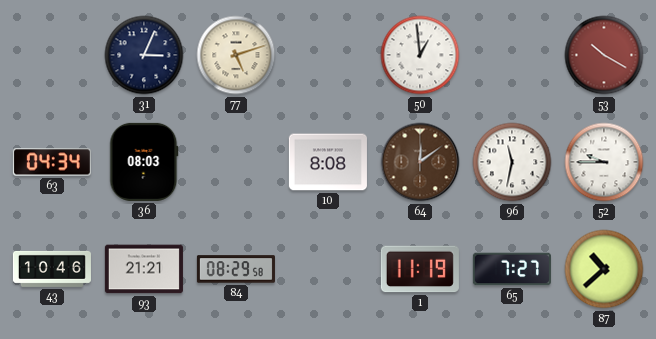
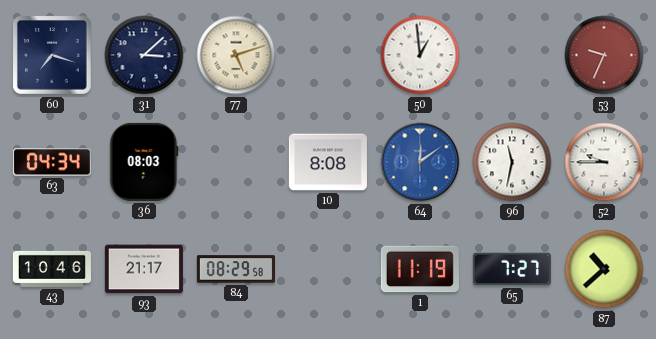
60: none -> 7:18 (53, 56)
31: 3:04 -> 3:08 (144, 55)
53: 10:20 -> 9:34 (604, 55)
64 dial: brown -> blue (420, 162)
93: 21:21 -> 21:17 (144, 269)
